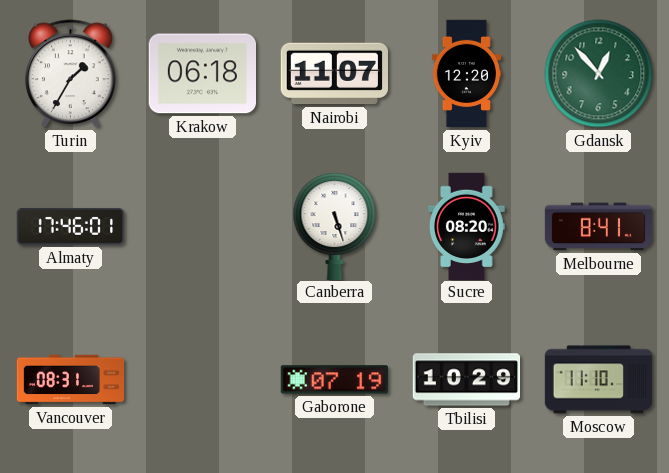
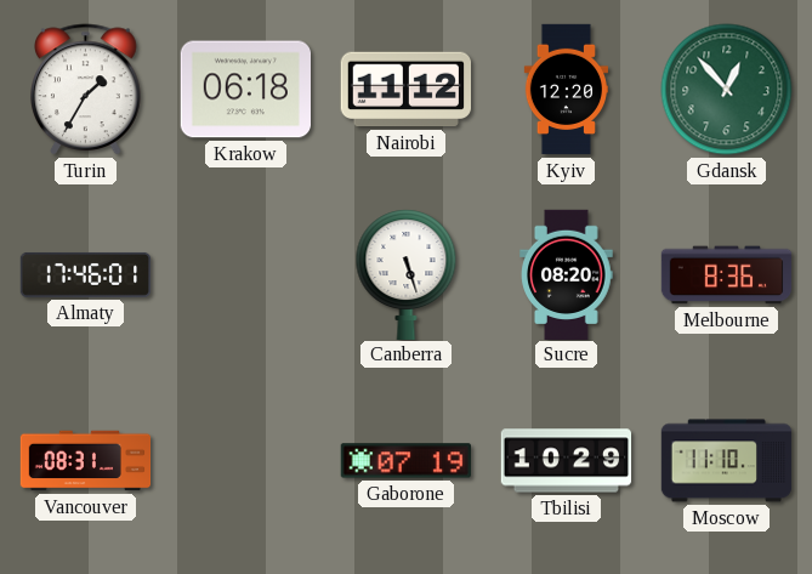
Nairobi: 11:07 -> 11:12 (405, 90)
Melbourne: 8:41 -> 8:36 (727, 275)
